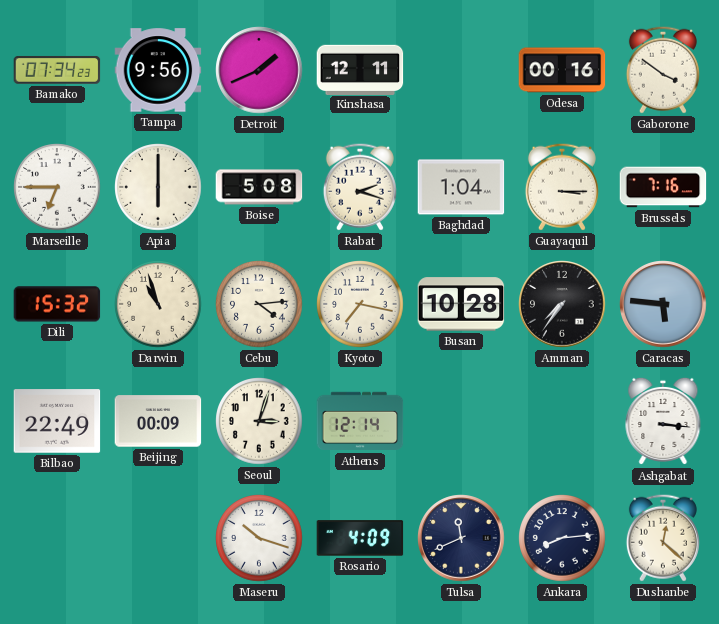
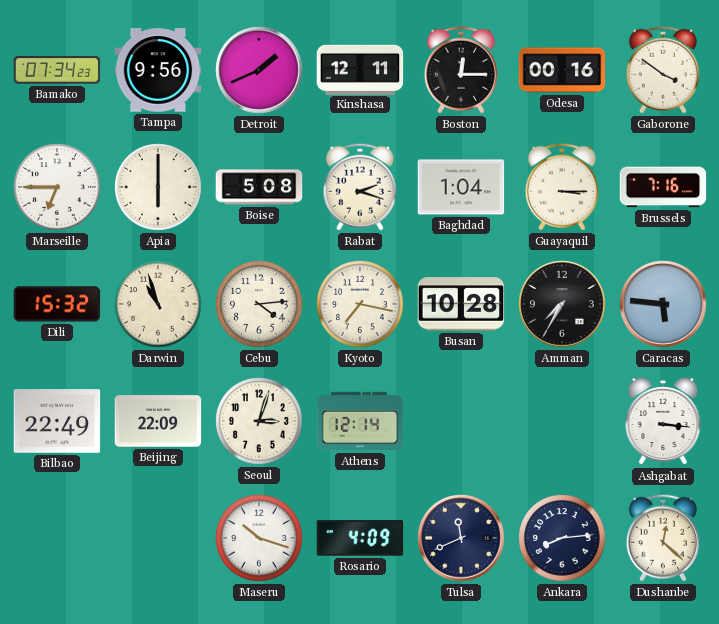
Boston: none -> 12:15 (461, 70)
Amman: 7:36 -> 7:35 (562, 304)
Beijing: 00:09 -> 22:09 (158, 421)
